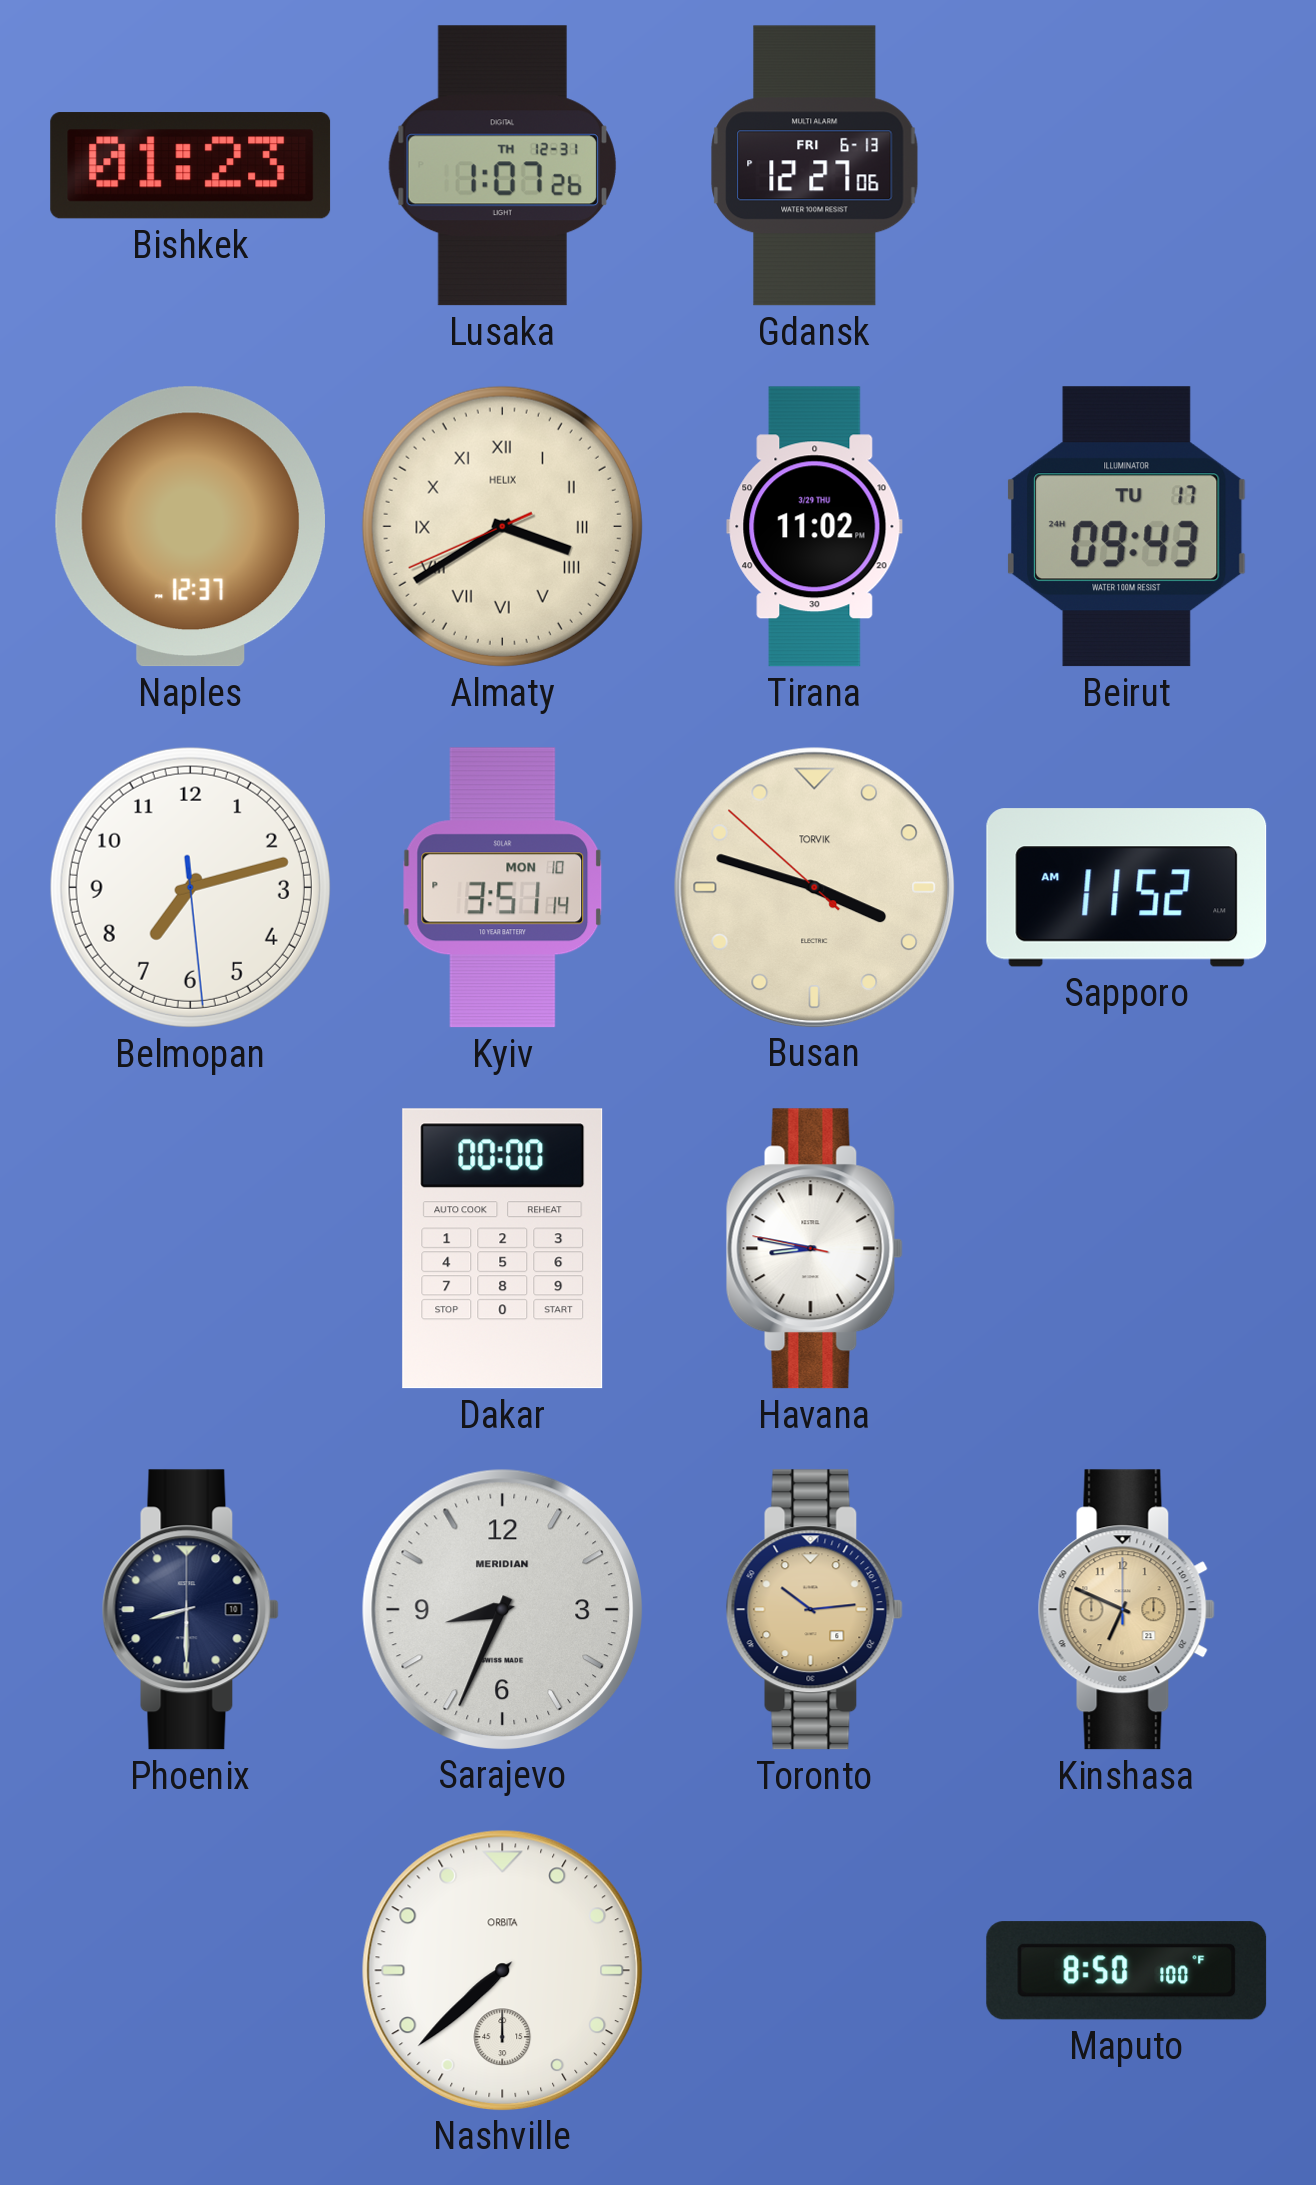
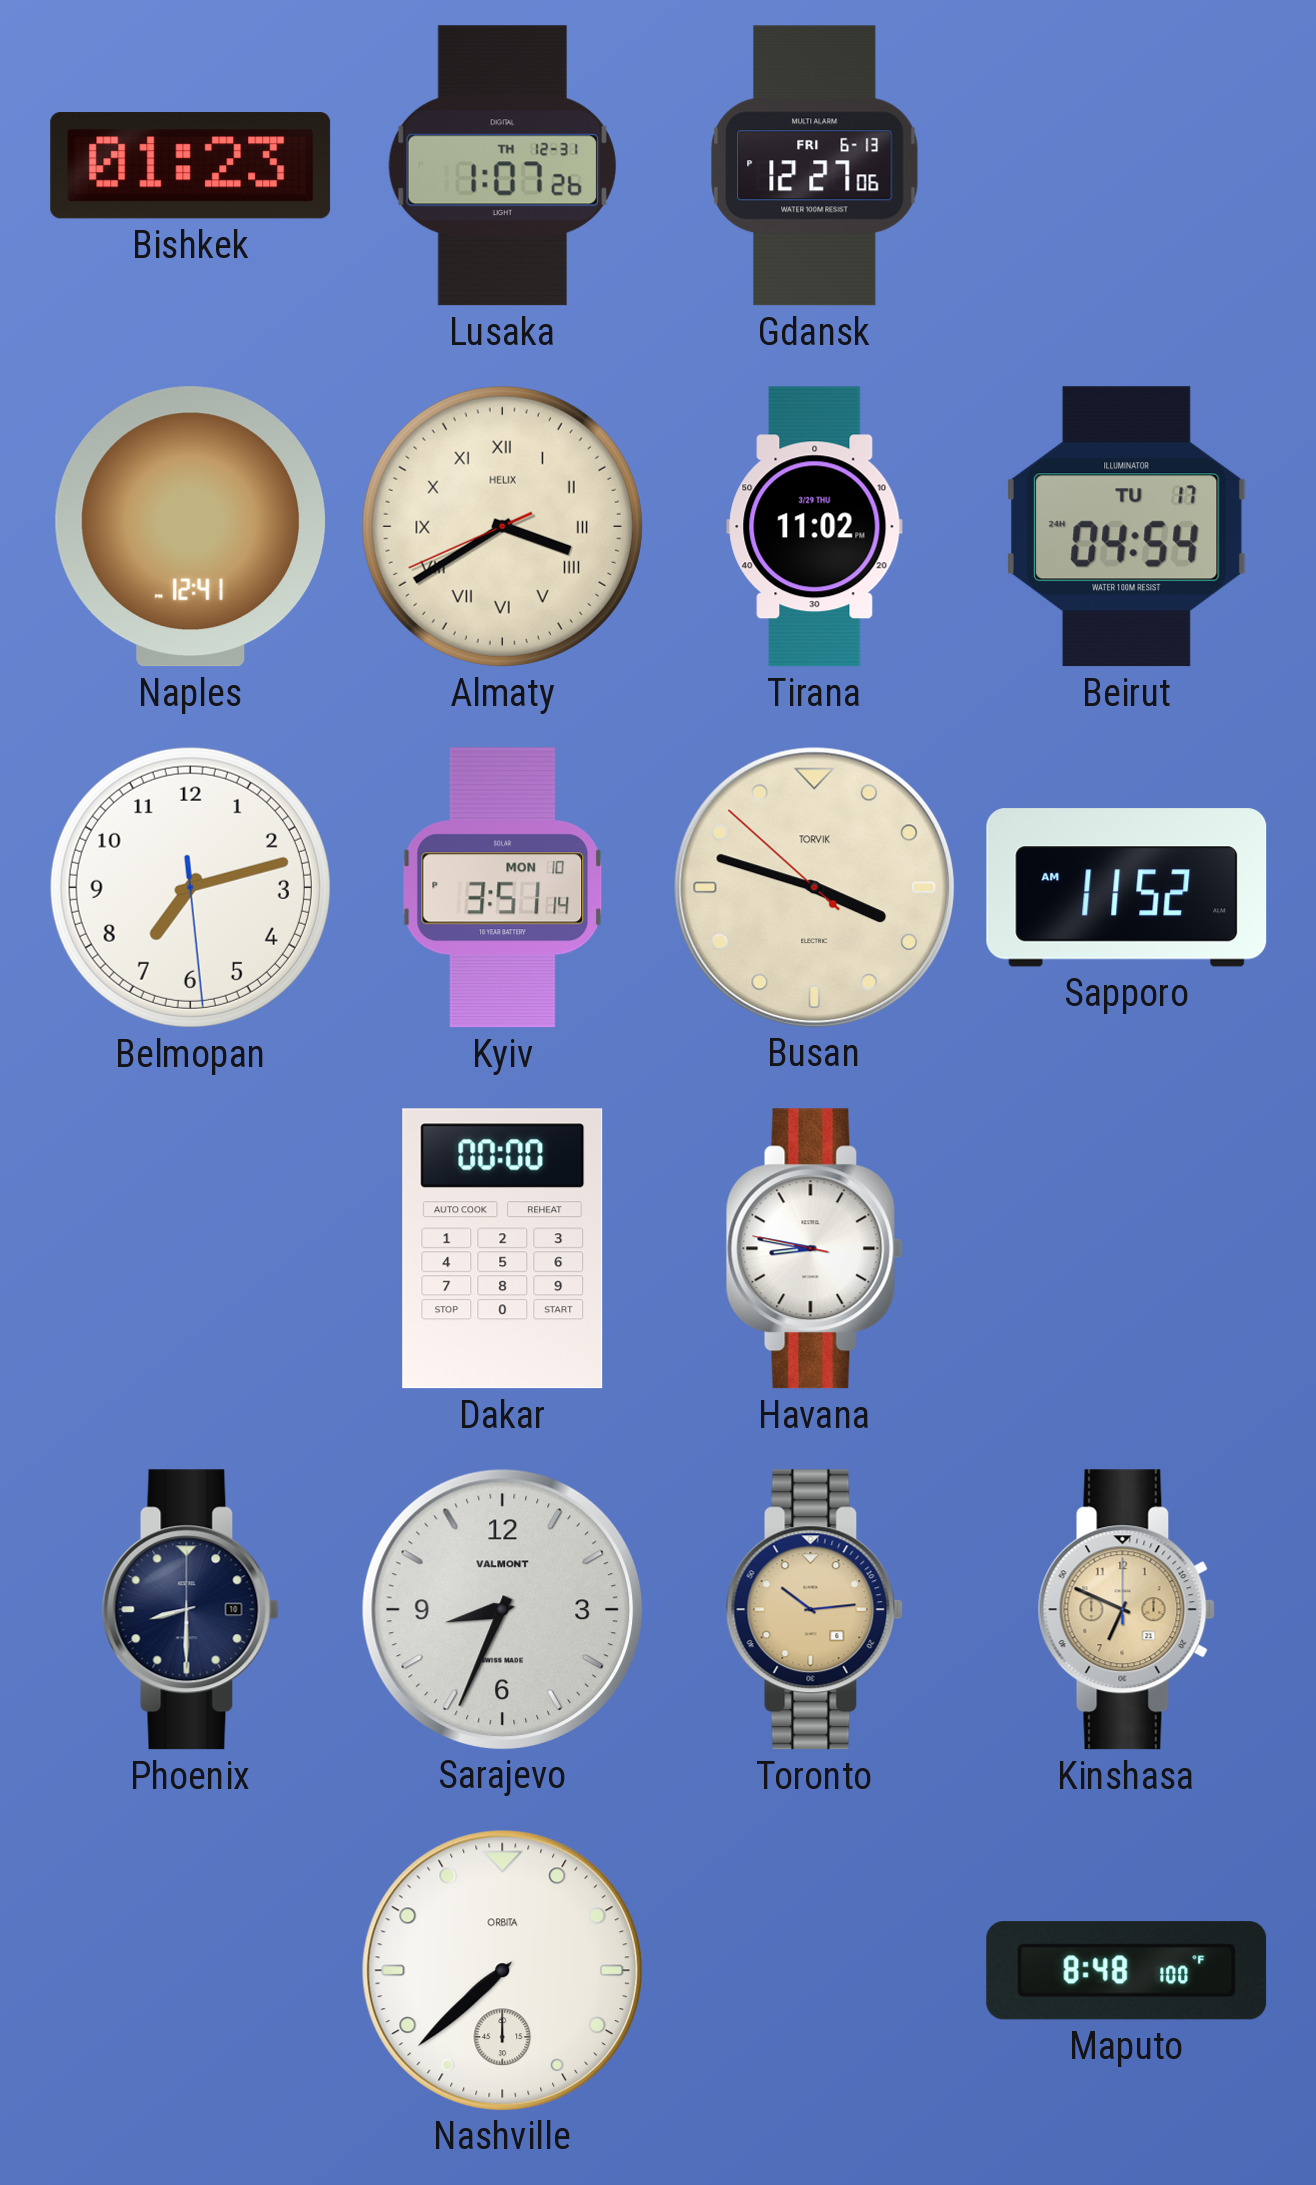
Naples: 12:37 -> 12:41 (190, 527)
Beirut: 09:43 -> 04:54 (1127, 527)
Sarajevo brand: MERIDIAN -> VALMONT (502, 1609)
Maputo: 8:50 -> 8:48 (1127, 1971)
